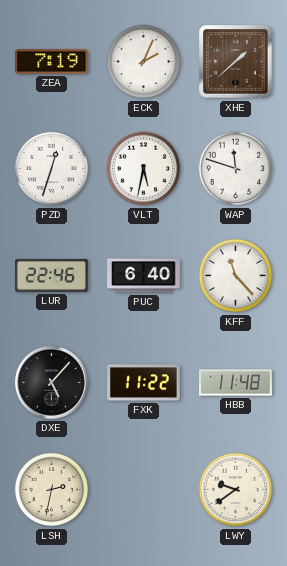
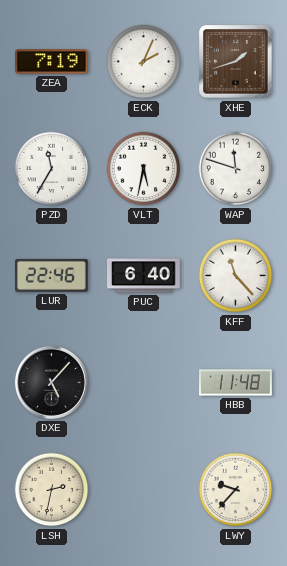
XHE: 1:38 -> 1:42 (236, 62)
PZD: 12:33 -> 11:35 (52, 169)
FXK: 11:22 -> none (144, 383)
LWY: 9:39 -> 9:37 (236, 490)
